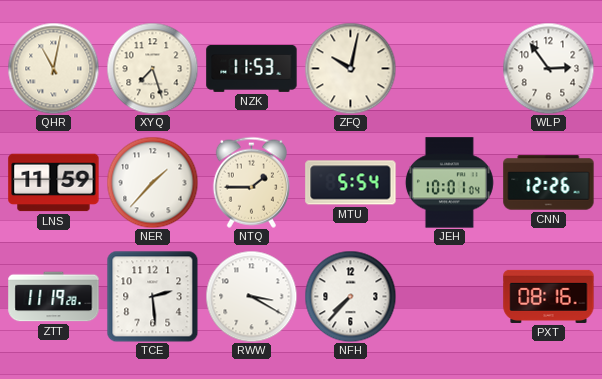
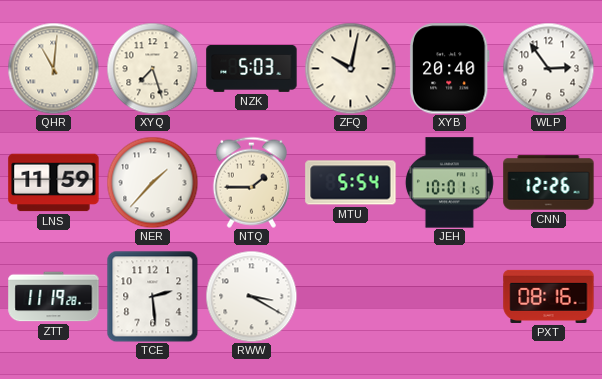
QHR: 11:02 -> 11:01 (53, 68)
NZK: 11:53 -> 5:03 (252, 68)
XYB: none -> 20:40 (449, 69)
JEH: 10:01:04 -> 10:01:15 (449, 183)
NFH: 7:37 -> none (350, 296)
